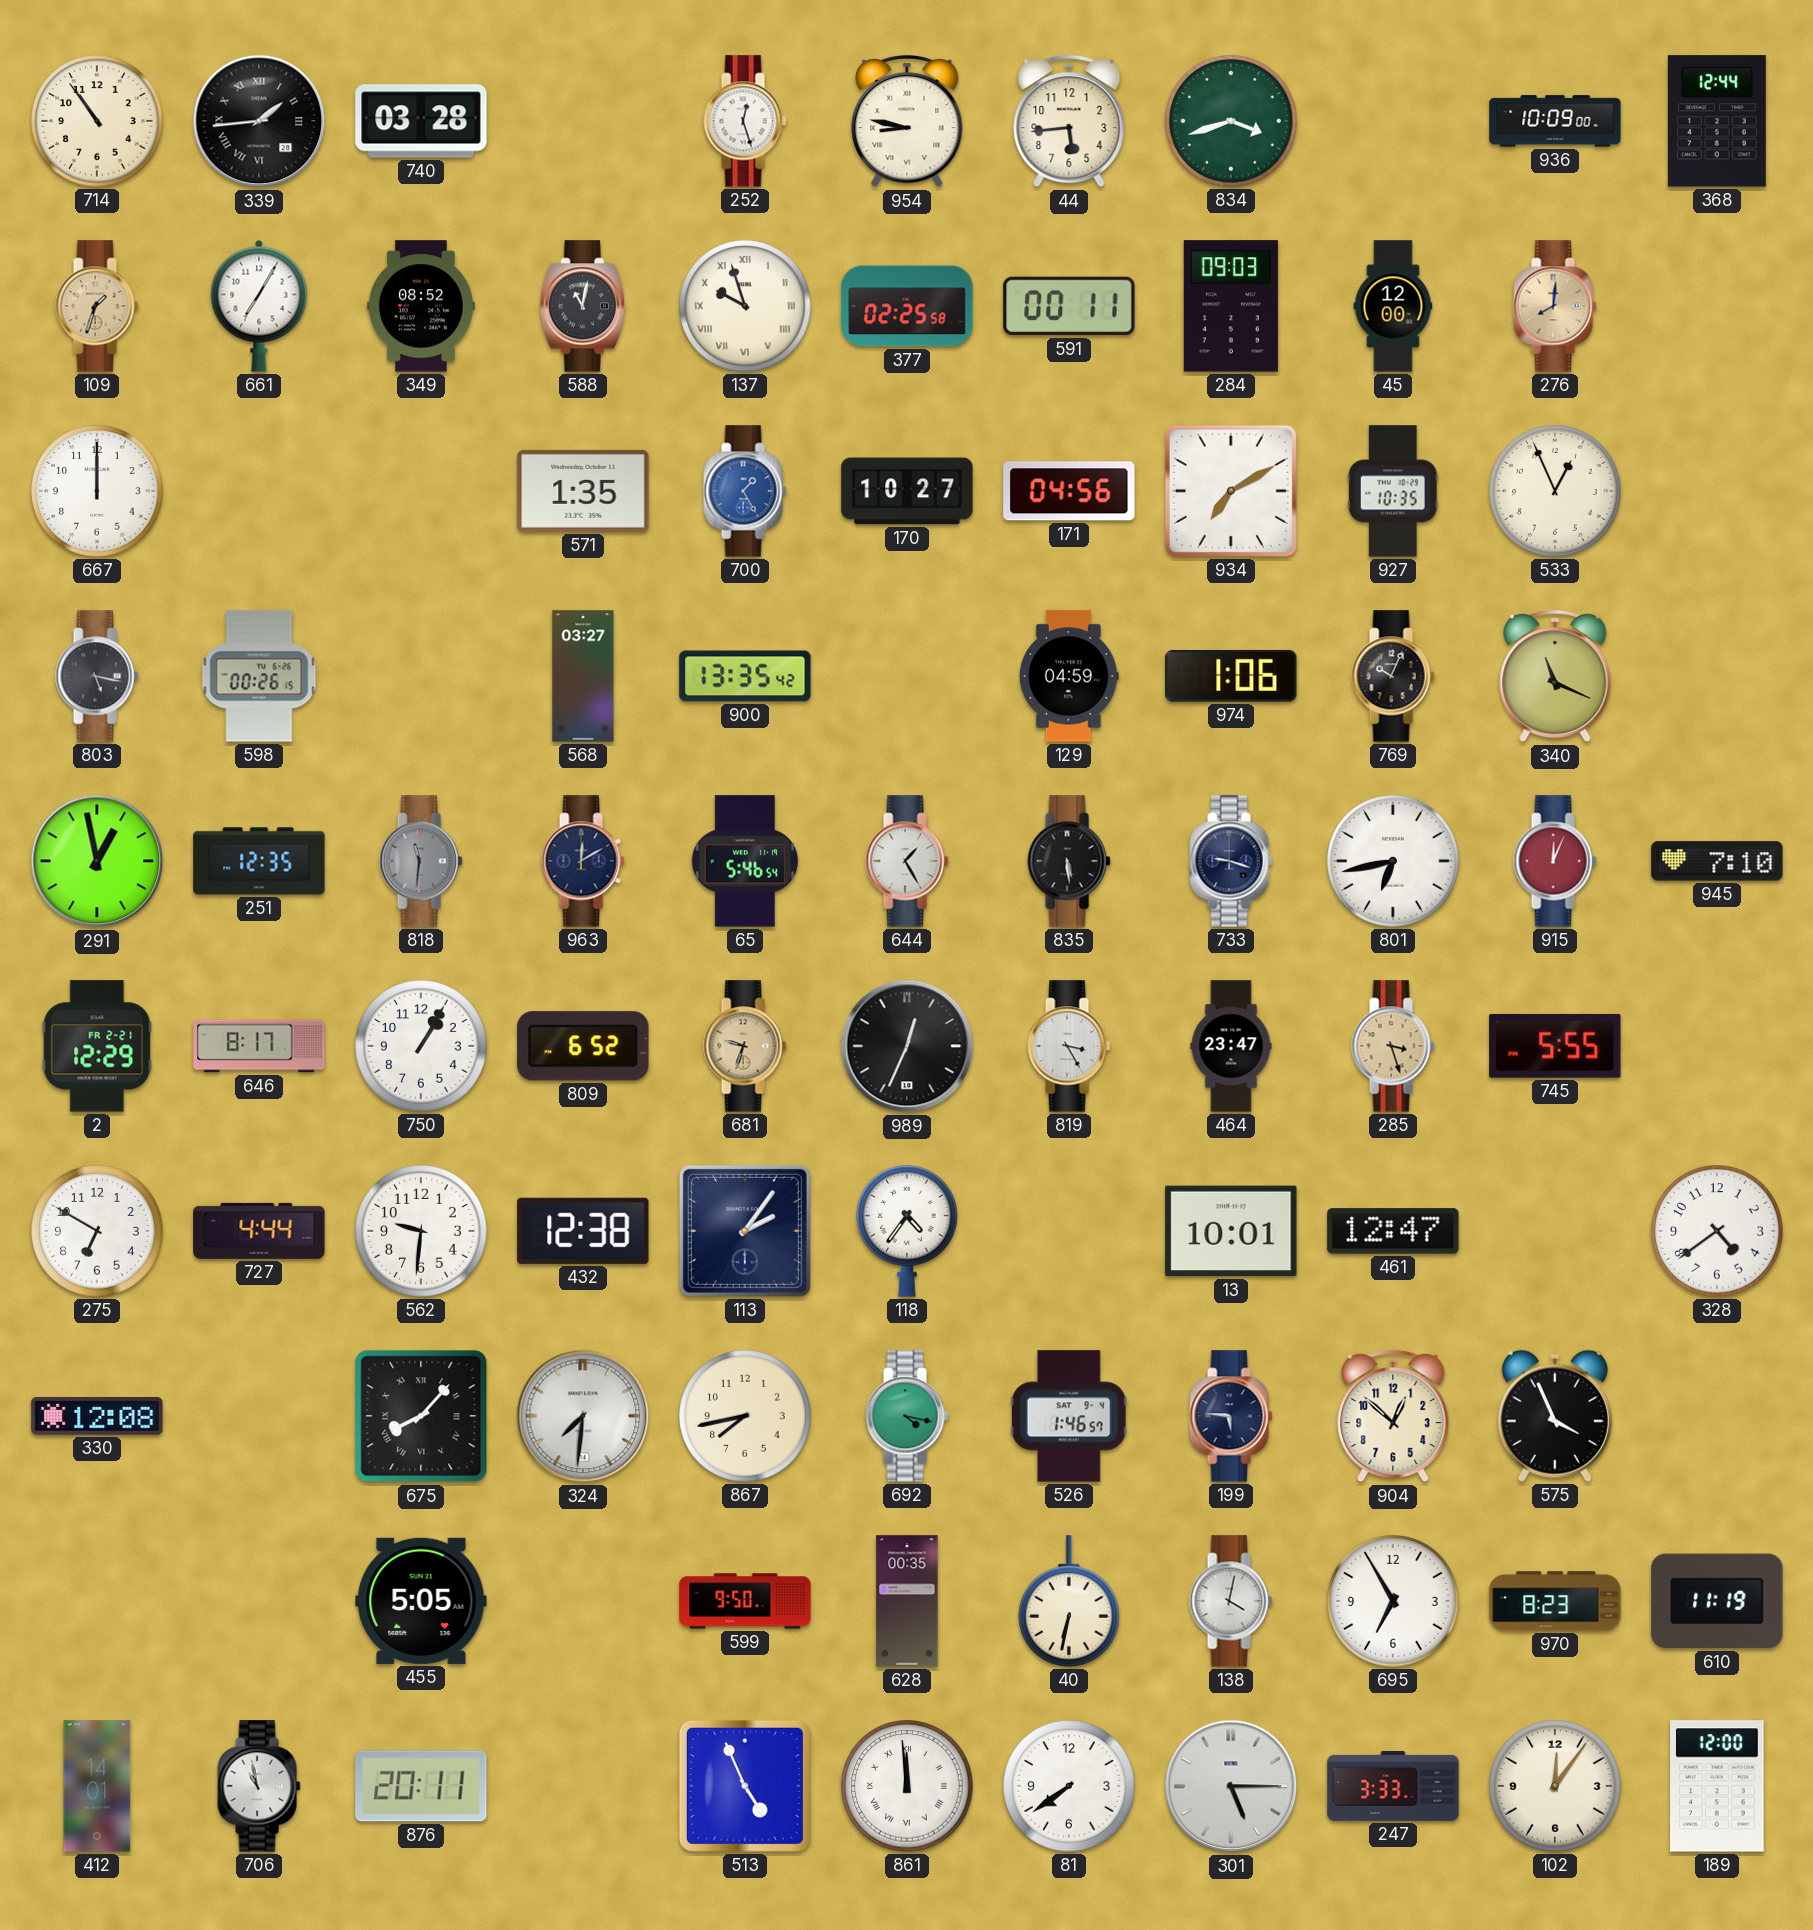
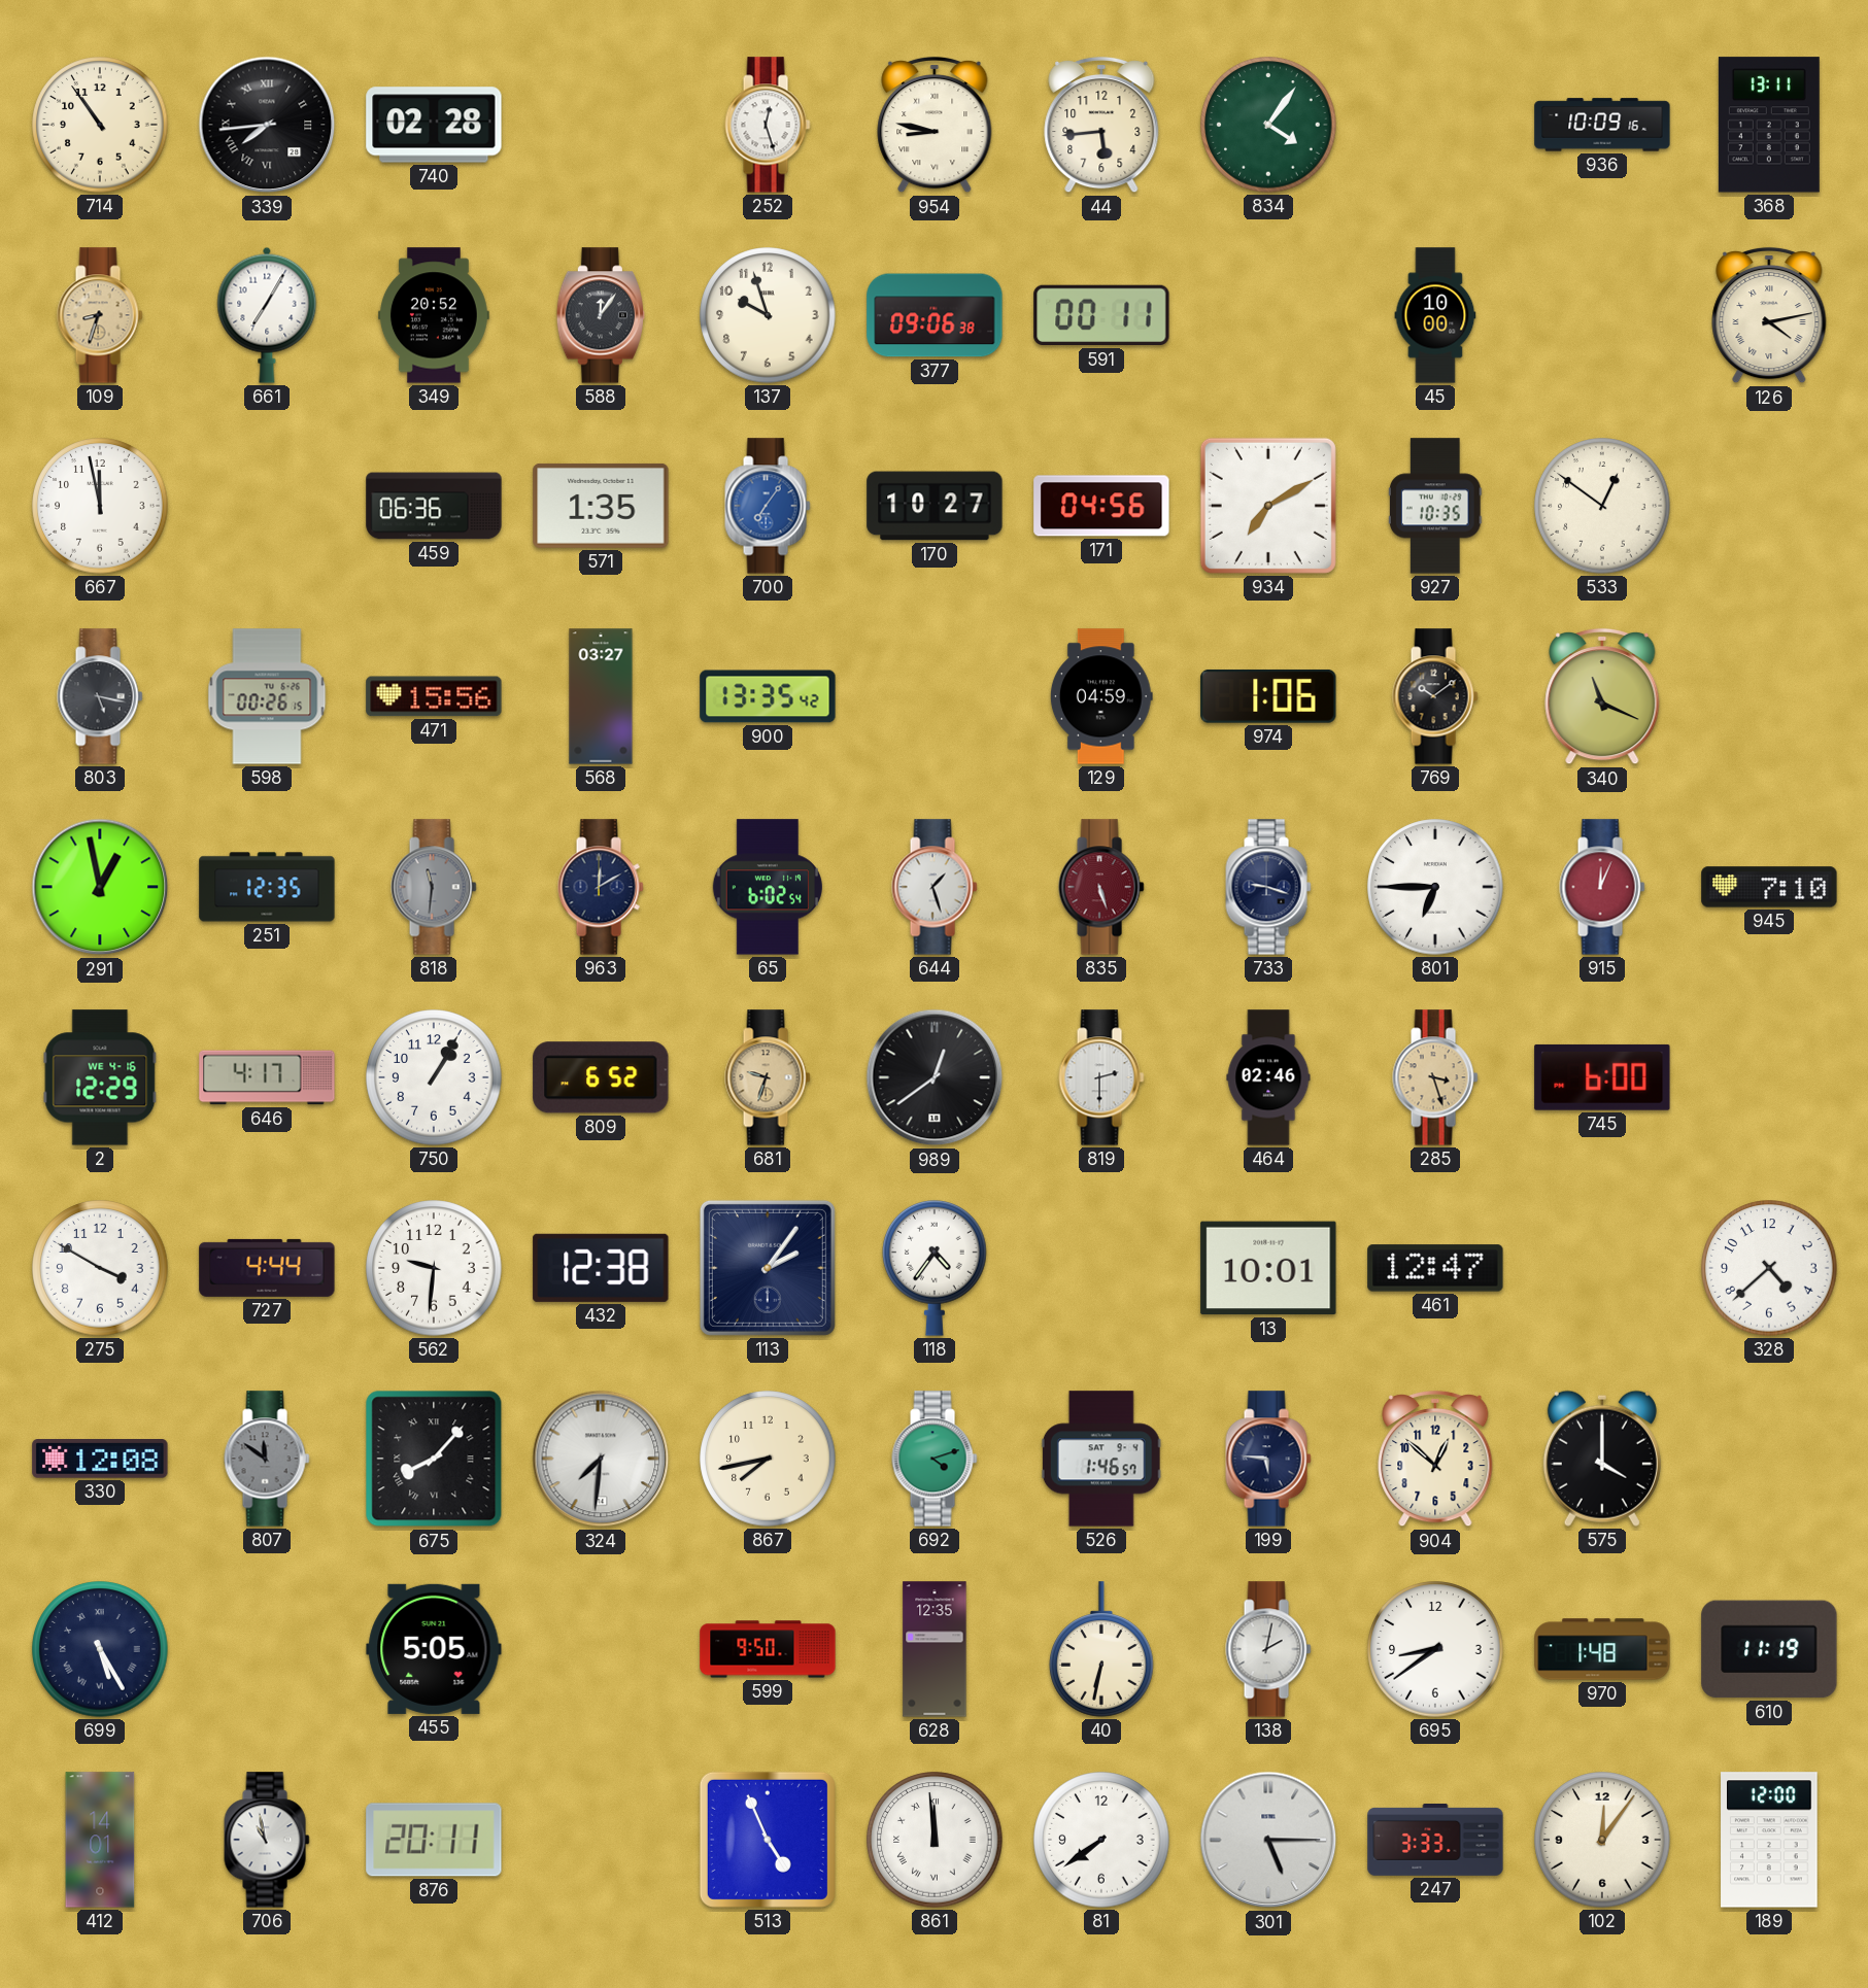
339: 1:44 -> 7:44 (267, 125)
740: 03:28 -> 02:28 (434, 125)
834: 3:42 -> 4:06 (1268, 125)
936: 10:09:00 -> 10:09:16 (1602, 125)
368: 12:44 -> 13:11 (1769, 125)
109: 1:33 -> 8:33 (100, 315)
349: 08:52 -> 20:52 (434, 315)
588: 11:02 -> 12:06 (600, 315)
137 numerals: Roman -> Arabic (768, 315)
377: 02:25 -> 09:06 (935, 315)
284: 09:03 -> none (1231, 306)
45: 12:00 -> 10:00 (1435, 315)
276: 8:01 -> none (1555, 306)
126: none -> 4:13 (1769, 315)
667: 12:00 -> 11:58 (100, 506)
459: none -> 06:36 (434, 506)
700: 1:25 -> 7:06 (768, 506)
533: 12:56 -> 12:51 (1602, 506)
471: none -> 15:56 (434, 696)
769: 10:04 -> 10:09 (1435, 696)
65: 5:46 -> 6:02 (768, 887)
644: 1:25 -> 1:27 (935, 887)
835: 5:29 -> 5:27 (1101, 887)
835 dial: black -> burgundy (1101, 887)
801: 6:43 -> 6:45 (1435, 887)
2 date: FR 2-21 -> WE 4-16 (100, 1077)
646: 8:17 -> 4:17 (267, 1077)
989: 12:34 -> 12:39 (935, 1077)
819: 3:25 -> 2:30 (1101, 1077)
464: 23:47 -> 02:46 (1268, 1077)
745: 5:55 -> 6:00 (1602, 1077)
275: 6:50 -> 3:50 (100, 1268)
328: 4:39 -> 4:38 (1769, 1268)
807: none -> 11:51 (267, 1459)
692: 4:17 -> 4:12 (935, 1459)
575: 3:56 -> 4:00 (1602, 1459)
699: none -> 5:25 (100, 1649)
628: 00:35 -> 12:35 (935, 1649)
138: 4:02 -> 2:02 (1268, 1649)
695: 6:55 -> 8:39 (1435, 1649)
970: 8:23 -> 1:48 (1602, 1649)
